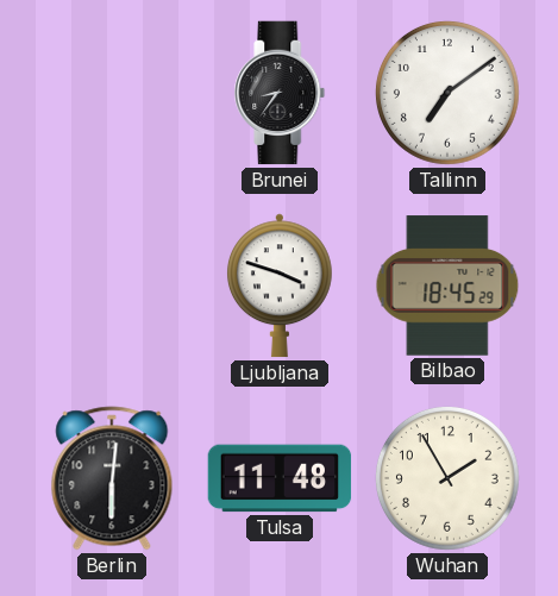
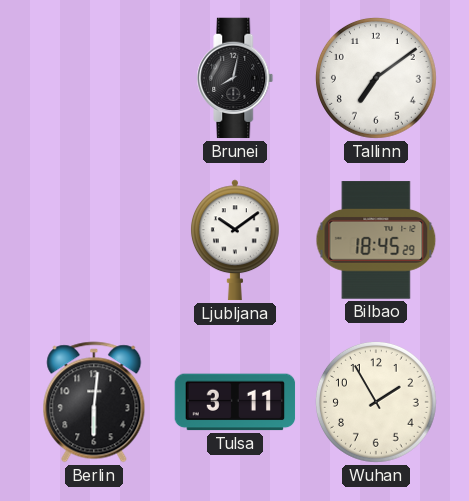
Brunei: 8:36 -> 8:02 (235, 78)
Ljubljana: 3:48 -> 10:09 (235, 240)
Tulsa: 11:48 -> 3:11 (235, 402)
